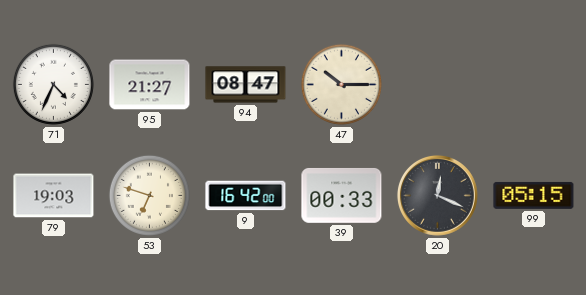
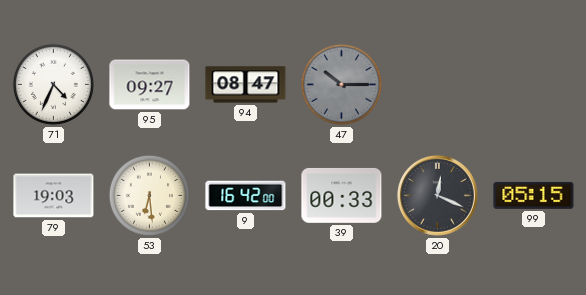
95: 21:27 -> 09:27 (150, 85)
47 dial: cream -> grey (341, 84)
53: 6:48 -> 6:29 (149, 195)
